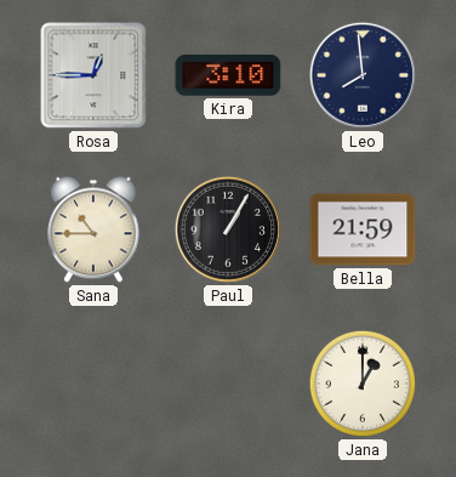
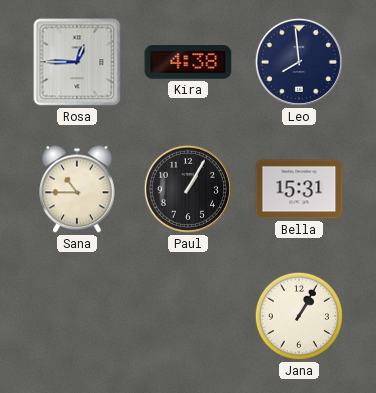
Kira: 3:10 -> 4:38 (188, 62)
Bella: 21:59 -> 15:31 (299, 189)
Jana: 1:00 -> 1:05 (299, 316)
